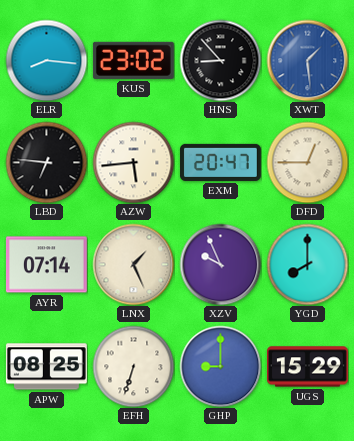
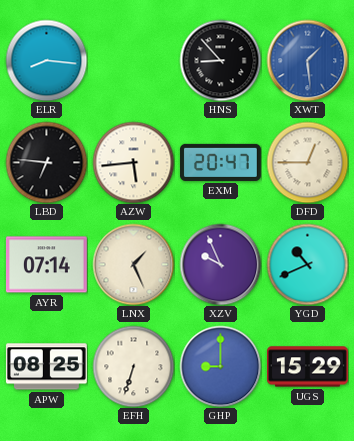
KUS: 23:02 -> none (133, 60)
YGD: 8:00 -> 10:41 (307, 264)
